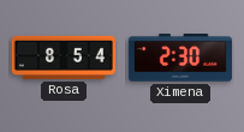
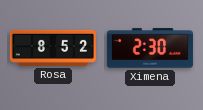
Rosa: 8:54 -> 8:52 (53, 48)
